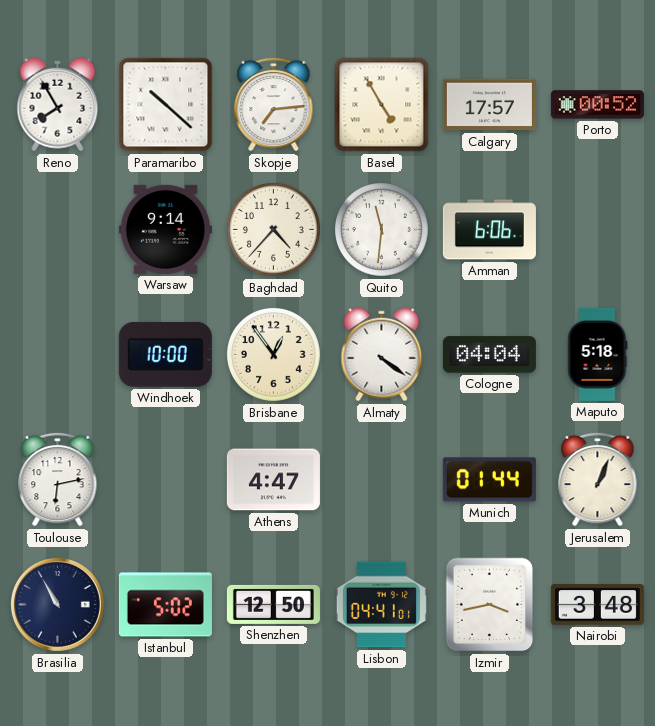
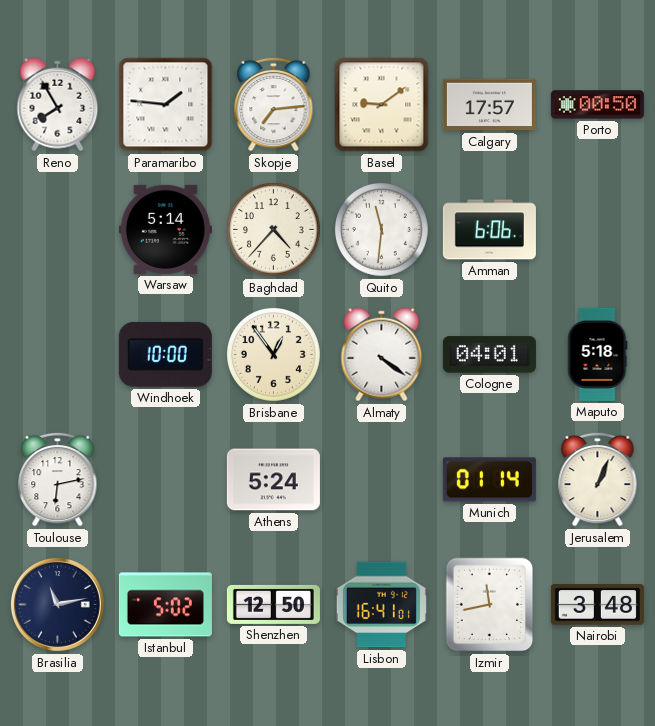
Paramaribo: 10:22 -> 1:46 (166, 105)
Basel: 4:55 -> 9:09 (382, 105)
Porto: 00:52 -> 00:50 (597, 105)
Warsaw: 9:14 -> 5:14 (165, 229)
Cologne: 04:04 -> 04:01 (489, 355)
Athens: 4:47 -> 5:24 (273, 480)
Munich: 01:44 -> 01:14 (489, 480)
Brasilia: 10:55 -> 11:13 (57, 604)
Lisbon: 04:41 -> 16:41 (381, 605)
Izmir: 3:43 -> 11:43 (490, 605)
